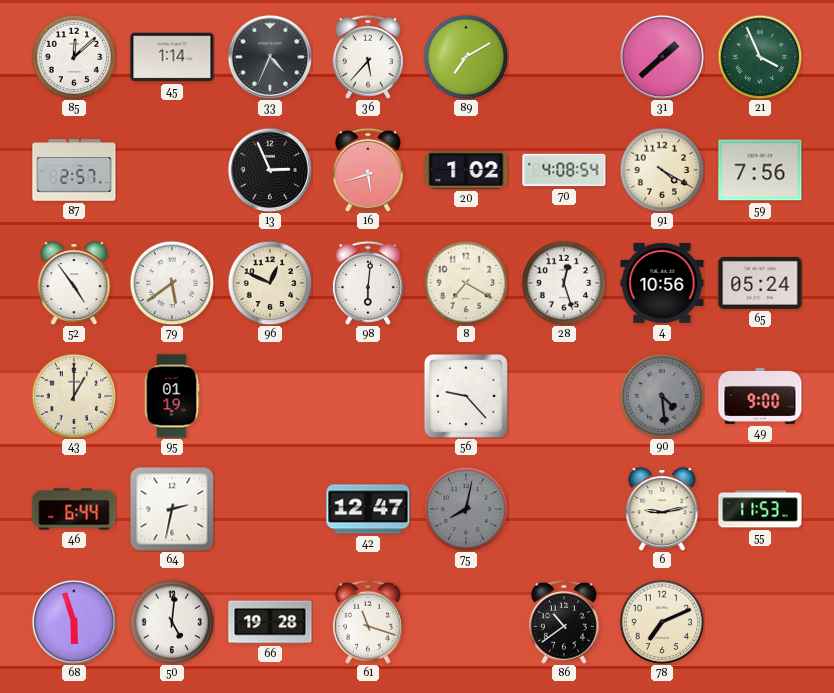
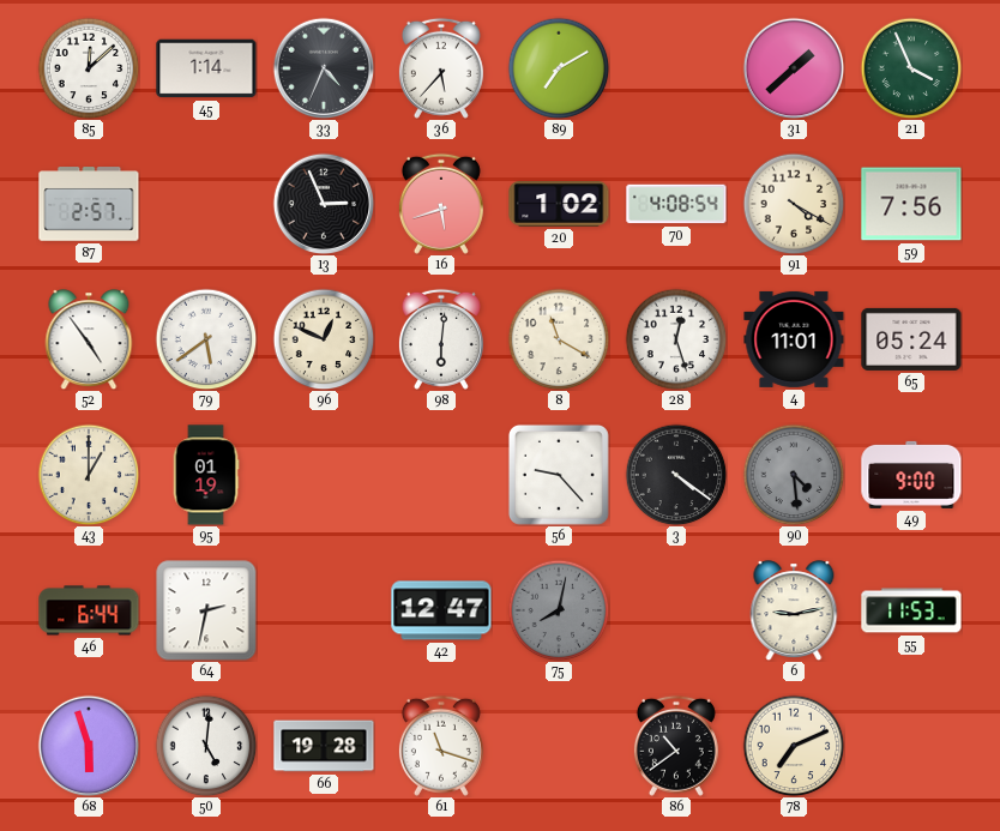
8: 7:20 -> 11:20 (559, 339)
4: 10:56 -> 11:01 (794, 339)
3: none -> 4:21 (676, 475)
